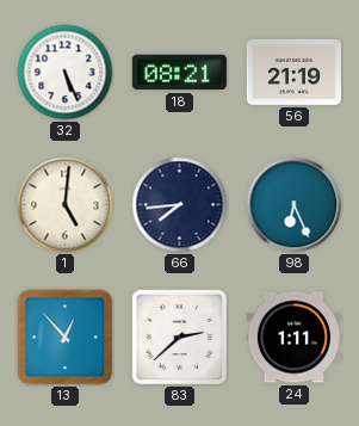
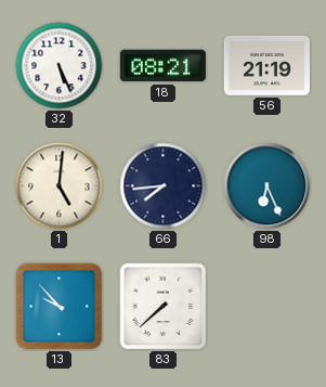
13: 12:53 -> 9:53 (60, 307)
83: 2:38 -> 7:38 (164, 307)
24: 1:11 -> none (293, 338)
